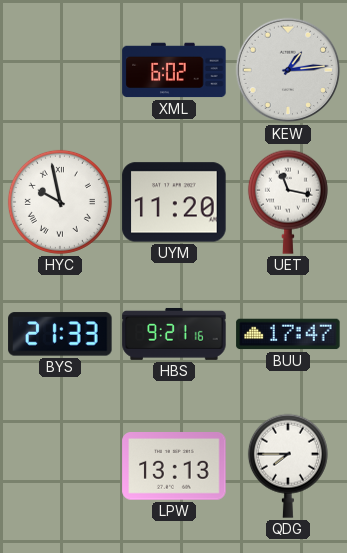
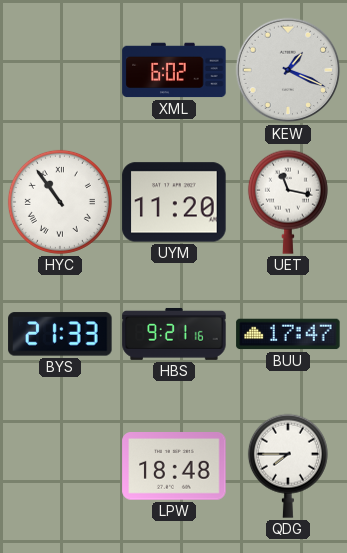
KEW: 1:14 -> 1:19 (288, 70)
HYC: 9:58 -> 10:54 (60, 202)
LPW: 13:13 -> 18:48 (174, 467)
